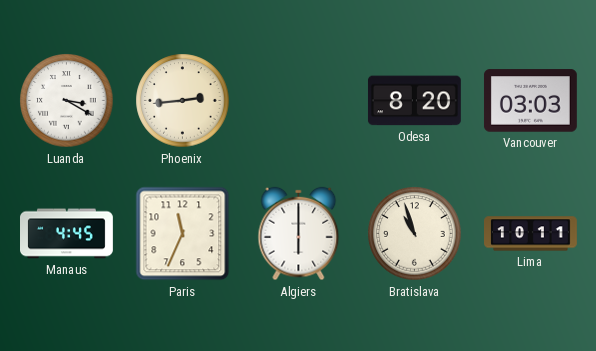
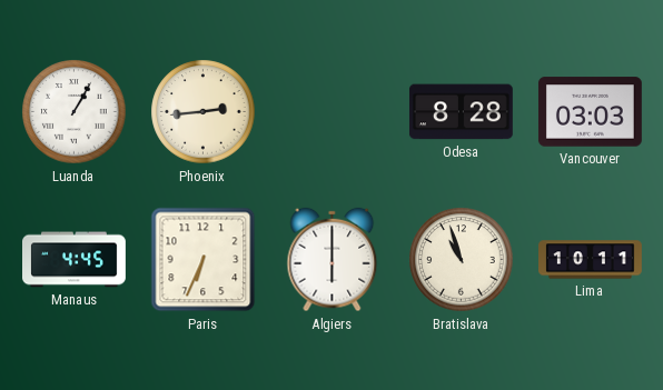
Luanda: 3:20 -> 1:05 (75, 112)
Odesa: 8:20 -> 8:28 (462, 112)
Paris: 11:34 -> 6:34 (204, 260)
